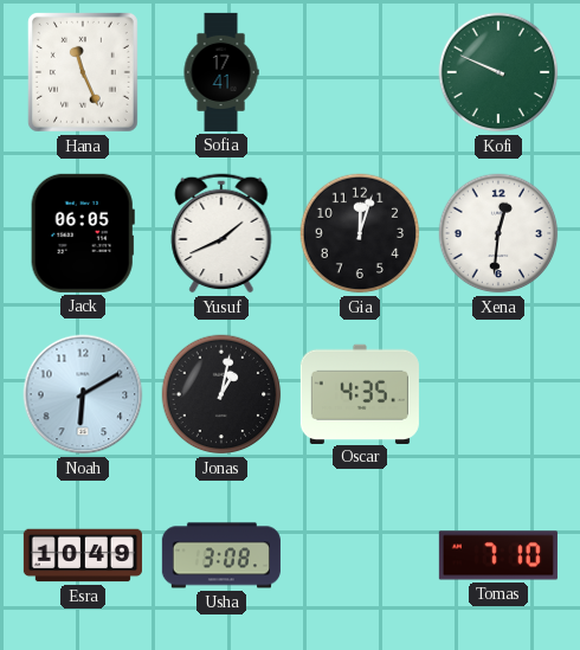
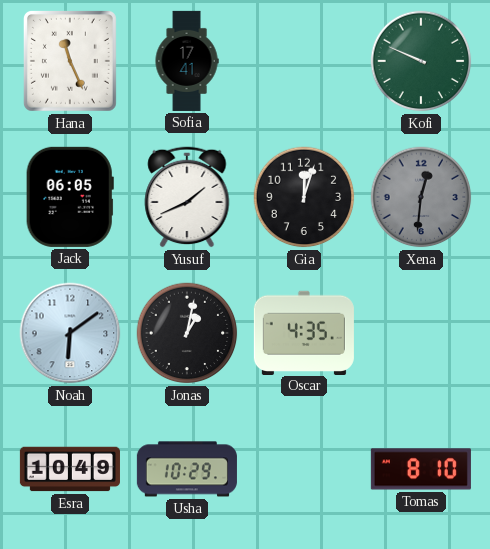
Xena dial: white -> grey (421, 197)
Noah: 6:10 -> 6:09 (70, 333)
Usha: 3:08 -> 10:29 (187, 469)
Tomas: 7:10 -> 8:10 (421, 469)
